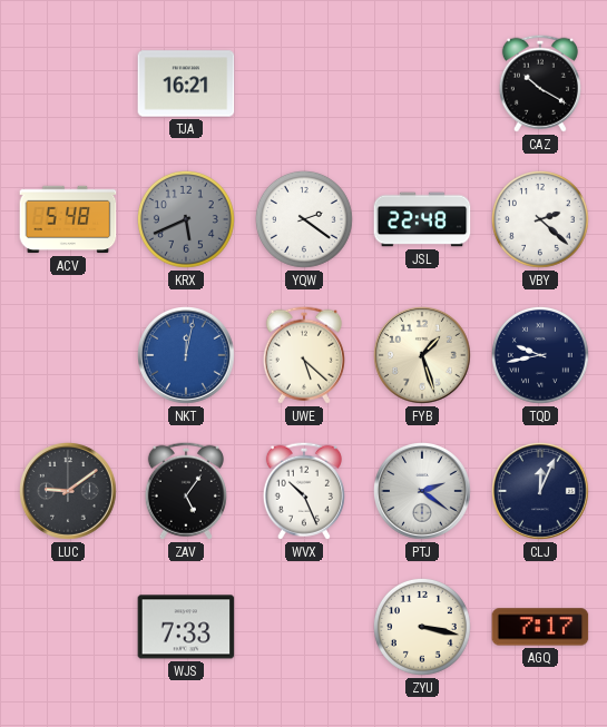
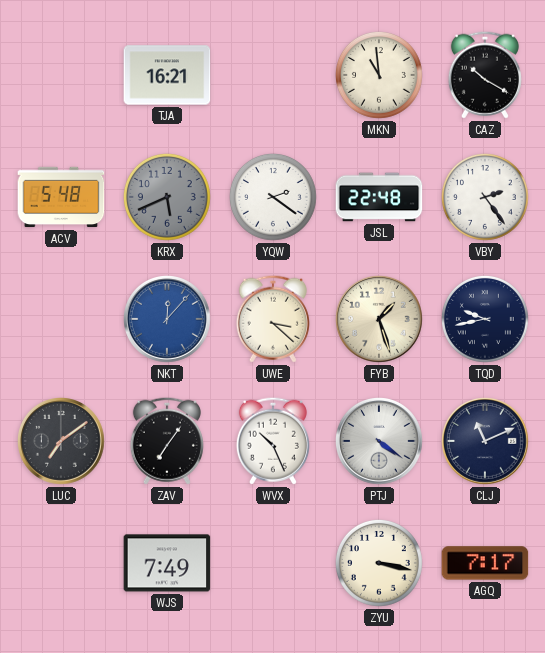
MKN: none -> 10:59 (379, 75)
VBY: 2:22 -> 2:24 (485, 197)
NKT: 12:02 -> 12:07 (168, 320)
UWE: 5:22 -> 3:22 (273, 319)
LUC: 9:09 -> 7:09 (62, 442)
ZAV: 5:06 -> 7:06 (167, 441)
PTJ: 2:21 -> 4:21 (380, 442)
CLJ: 12:04 -> 11:11 (486, 442)
WJS: 7:33 -> 7:49 (167, 563)
